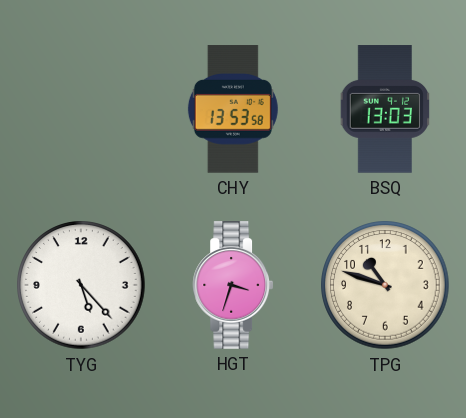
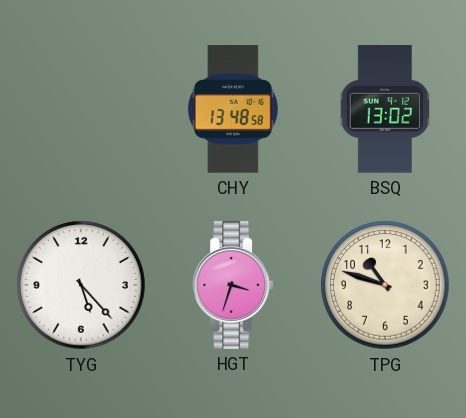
CHY: 13:53 -> 13:48 (233, 109)
BSQ: 13:03 -> 13:02 (385, 109)
